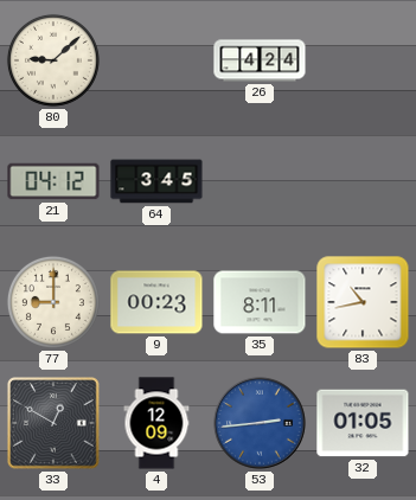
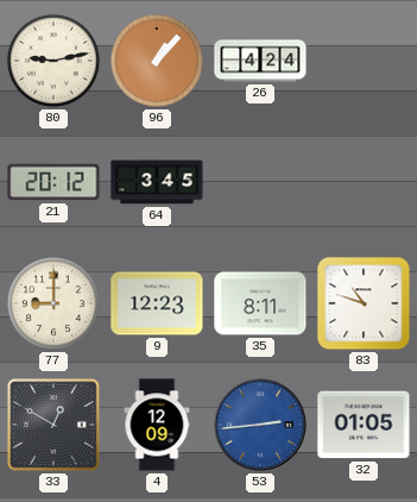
80: 9:08 -> 9:13 (53, 61)
96: none -> 1:07 (157, 61)
21: 04:12 -> 20:12 (53, 182)
9: 00:23 -> 12:23 (157, 303)
83: 10:43 -> 10:48 (364, 303)
